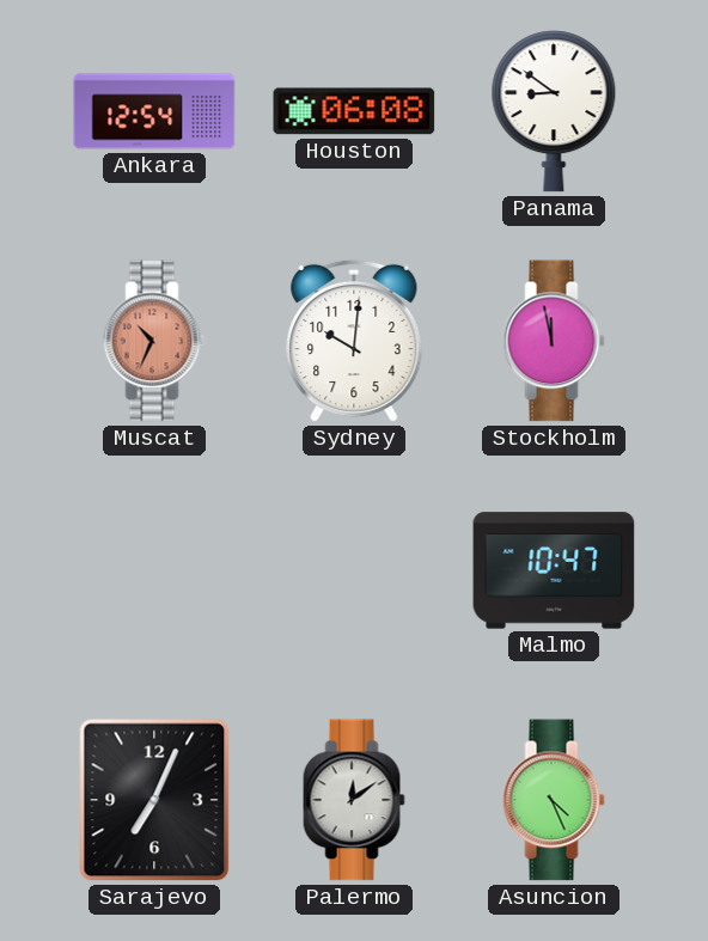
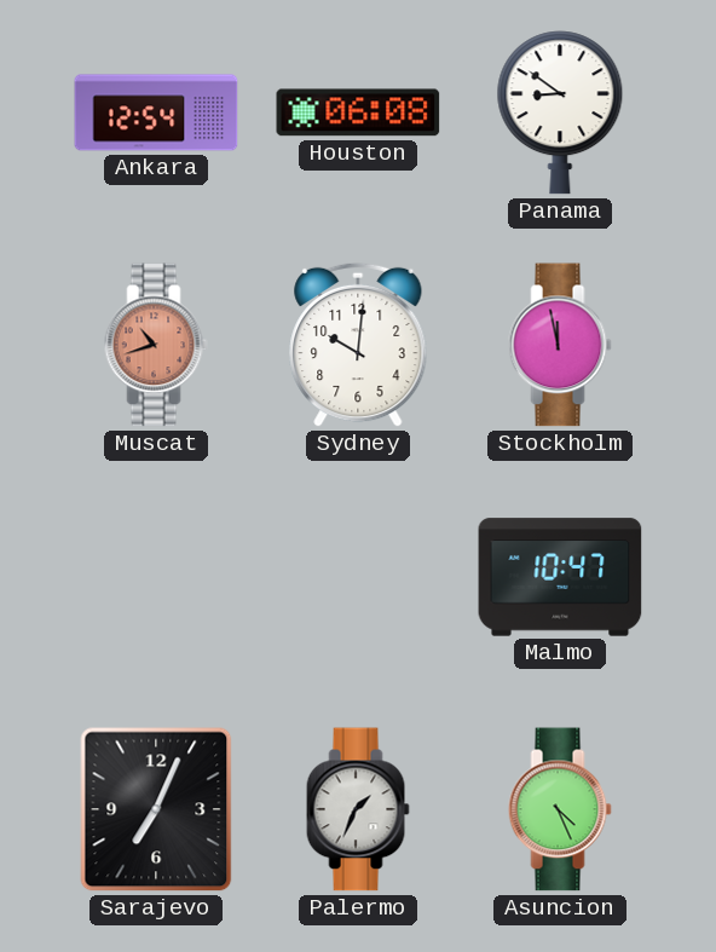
Muscat: 10:34 -> 10:42 (156, 345)
Palermo: 12:09 -> 1:34 (358, 809)
